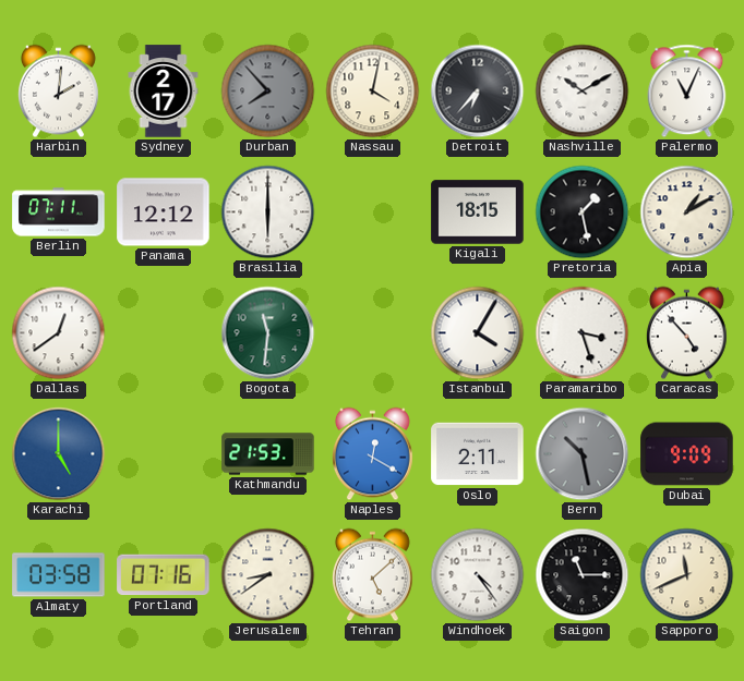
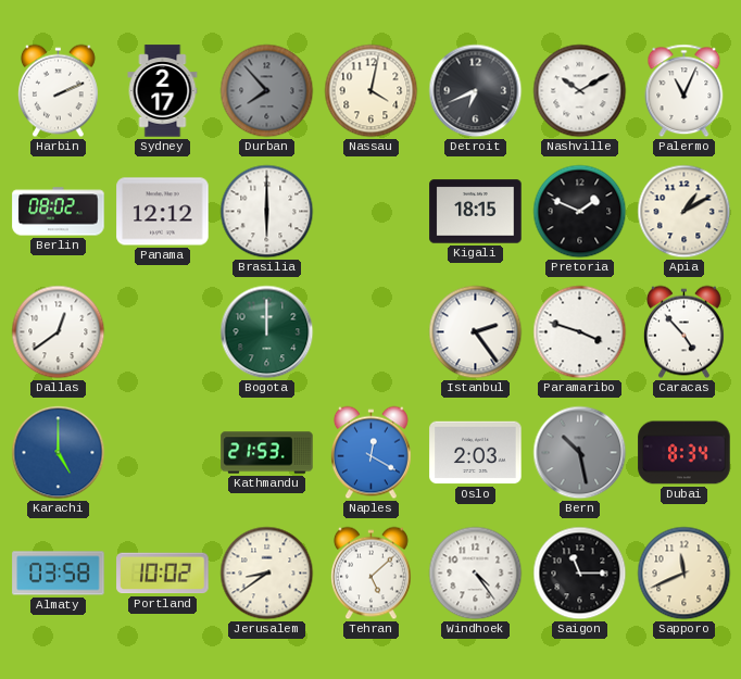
Harbin: 2:01 -> 2:11 (58, 91)
Detroit: 6:37 -> 6:41 (476, 91)
Berlin: 07:11 -> 08:02 (59, 212)
Pretoria: 1:28 -> 1:49 (580, 212)
Bogota: 11:31 -> 12:00 (267, 332)
Istanbul: 4:05 -> 2:24 (476, 332)
Paramaribo: 3:27 -> 3:48 (580, 332)
Oslo: 2:11 -> 2:03 (476, 453)
Dubai: 9:09 -> 8:34 (685, 453)
Portland: 07:16 -> 10:02 (163, 574)
